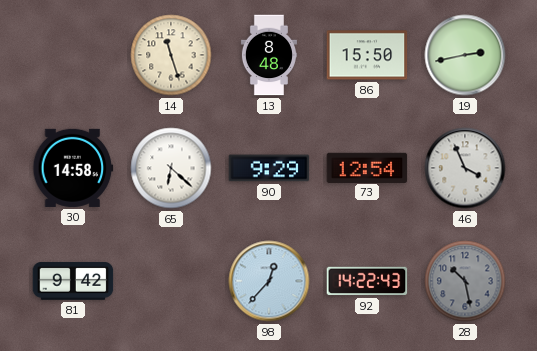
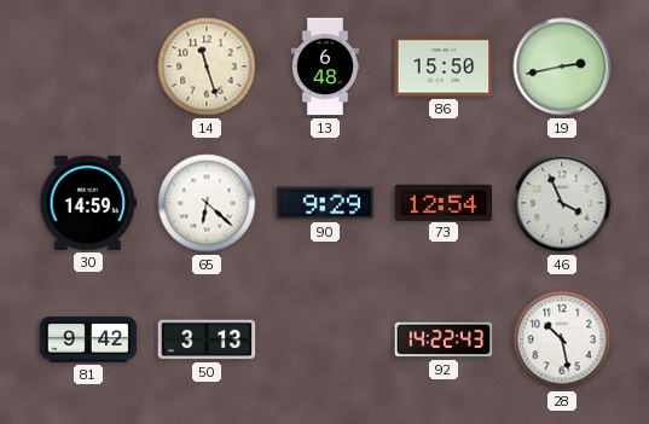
13: 8:48 -> 6:48 (325, 66)
30: 14:58 -> 14:59 (88, 203)
50: none -> 3:13 (207, 339)
98: 12:37 -> none (269, 281)
28 dial: grey -> white (562, 339)
